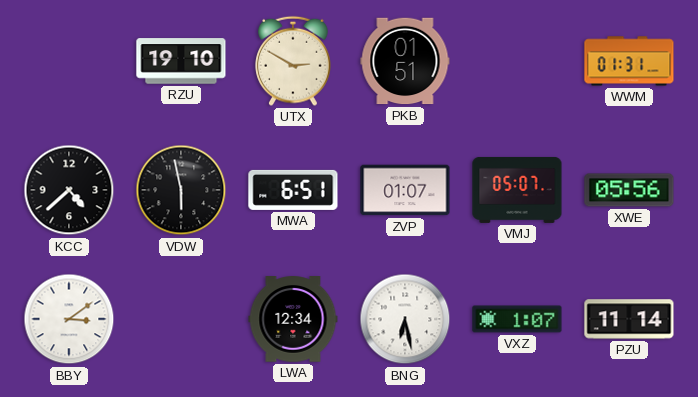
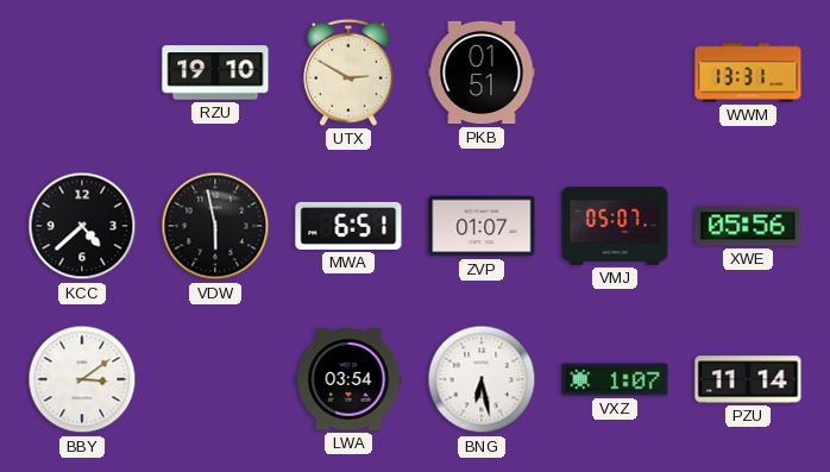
WWM: 01:31 -> 13:31 (748, 73)
LWA: 12:34 -> 03:54 (348, 379)
